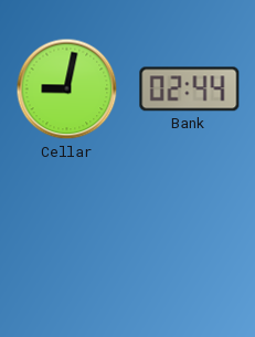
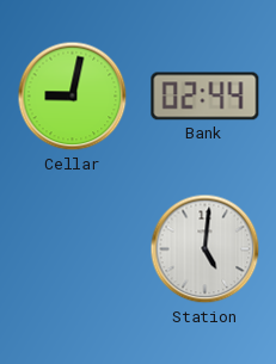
Station: none -> 5:01 (206, 249)
